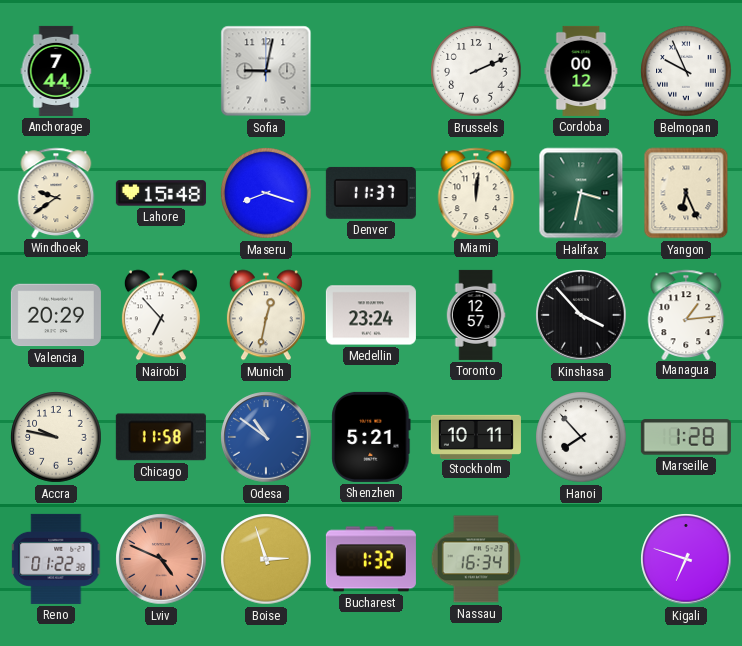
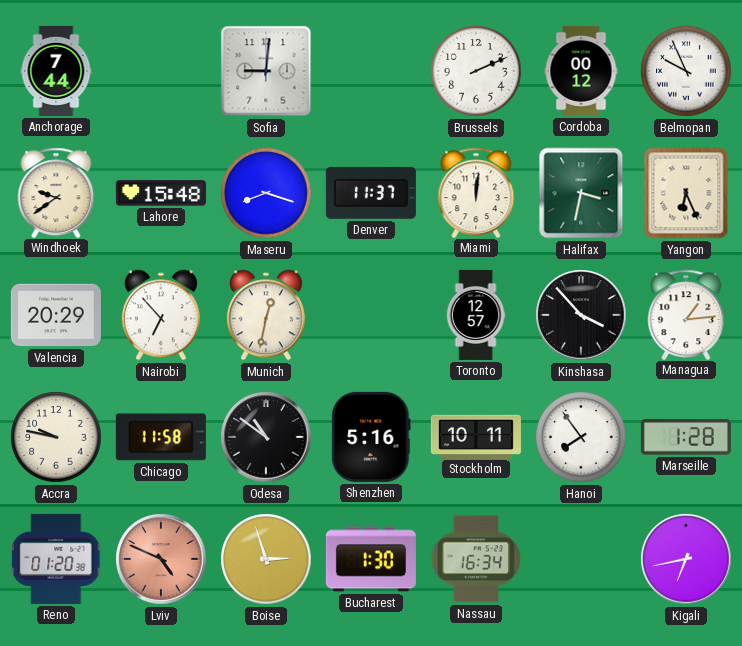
Sofia: 9:02 -> 9:01 (266, 71)
Medellin: 23:24 -> none (371, 315)
Odesa dial: blue -> black (266, 437)
Shenzhen: 5:21 -> 5:16 (371, 437)
Hanoi: 7:53 -> 7:54 (581, 437)
Reno: 01:22 -> 01:20 (57, 559)
Bucharest: 1:32 -> 1:30 (371, 559)
Kigali: 6:48 -> 6:43 (686, 559)
